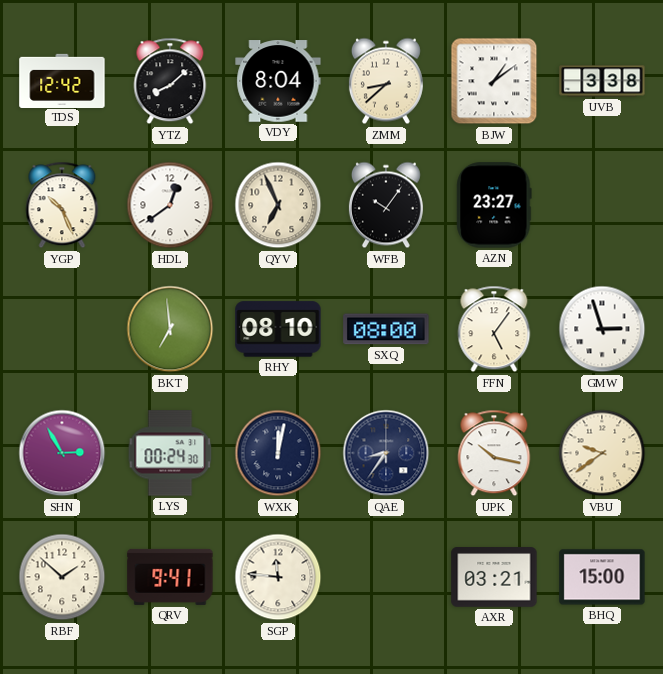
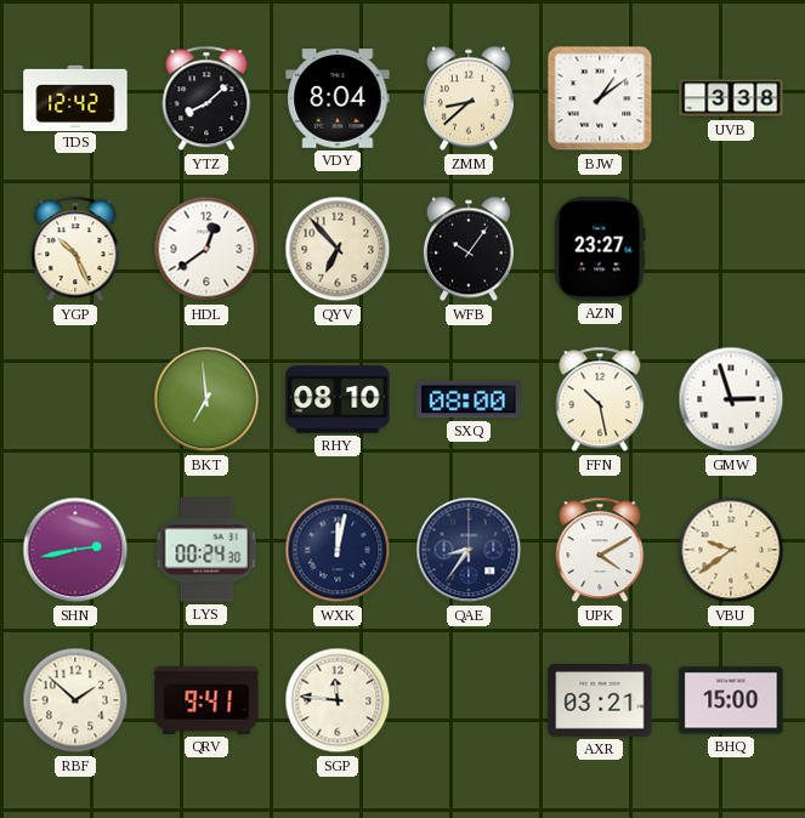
QYV: 6:56 -> 6:53 (338, 249)
FFN: 5:06 -> 10:28 (600, 399)
SHN: 2:55 -> 2:43 (75, 550)
UPK: 10:17 -> 4:10 (600, 550)
